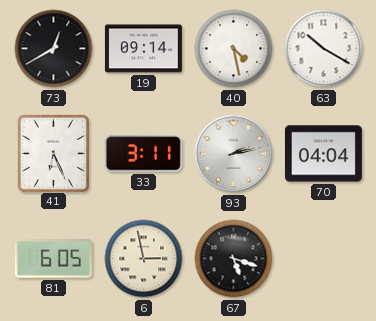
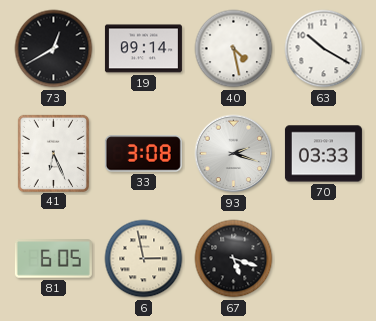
33: 3:11 -> 3:08 (143, 154)
93: 2:13 -> 2:18 (234, 154)
70: 04:04 -> 03:33 (323, 154)
